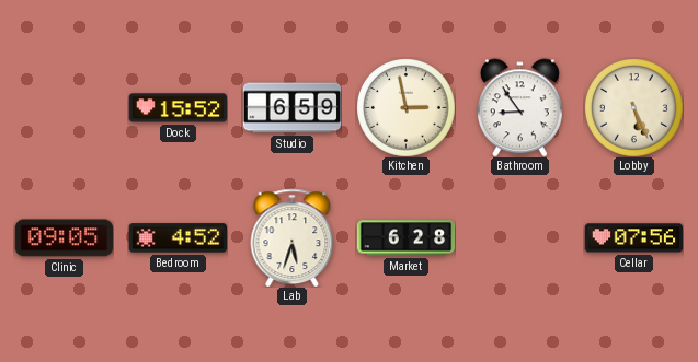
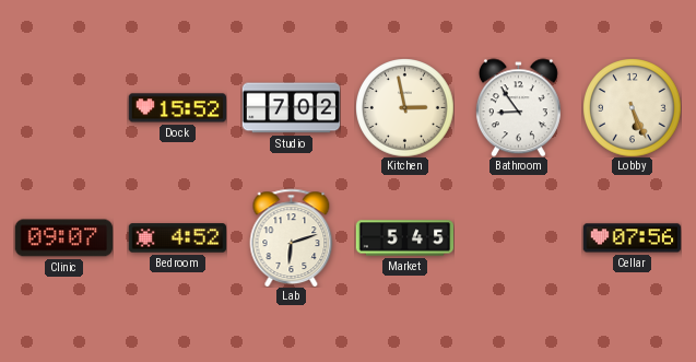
Studio: 6:59 -> 7:02 (291, 108)
Clinic: 09:05 -> 09:07 (63, 238)
Lab: 5:33 -> 6:12 (292, 237)
Market: 6:28 -> 5:45 (404, 238)
